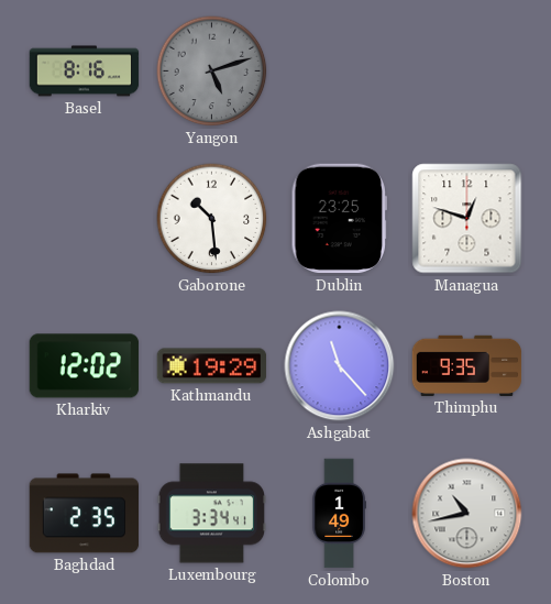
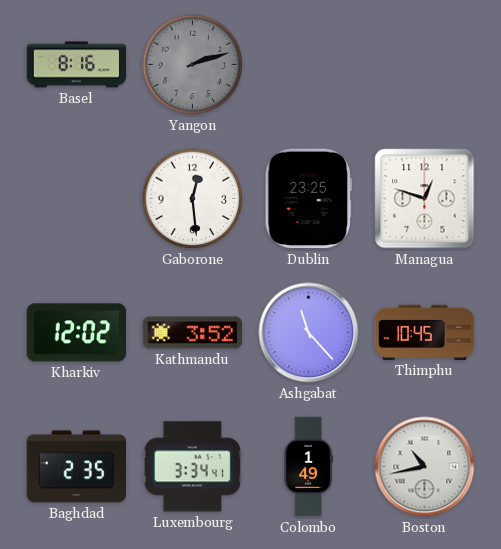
Yangon: 5:12 -> 2:12 (193, 65)
Gaborone: 10:29 -> 12:29 (193, 199)
Kathmandu: 19:29 -> 3:52 (193, 333)
Thimphu: 9:35 -> 10:45 (425, 332)
